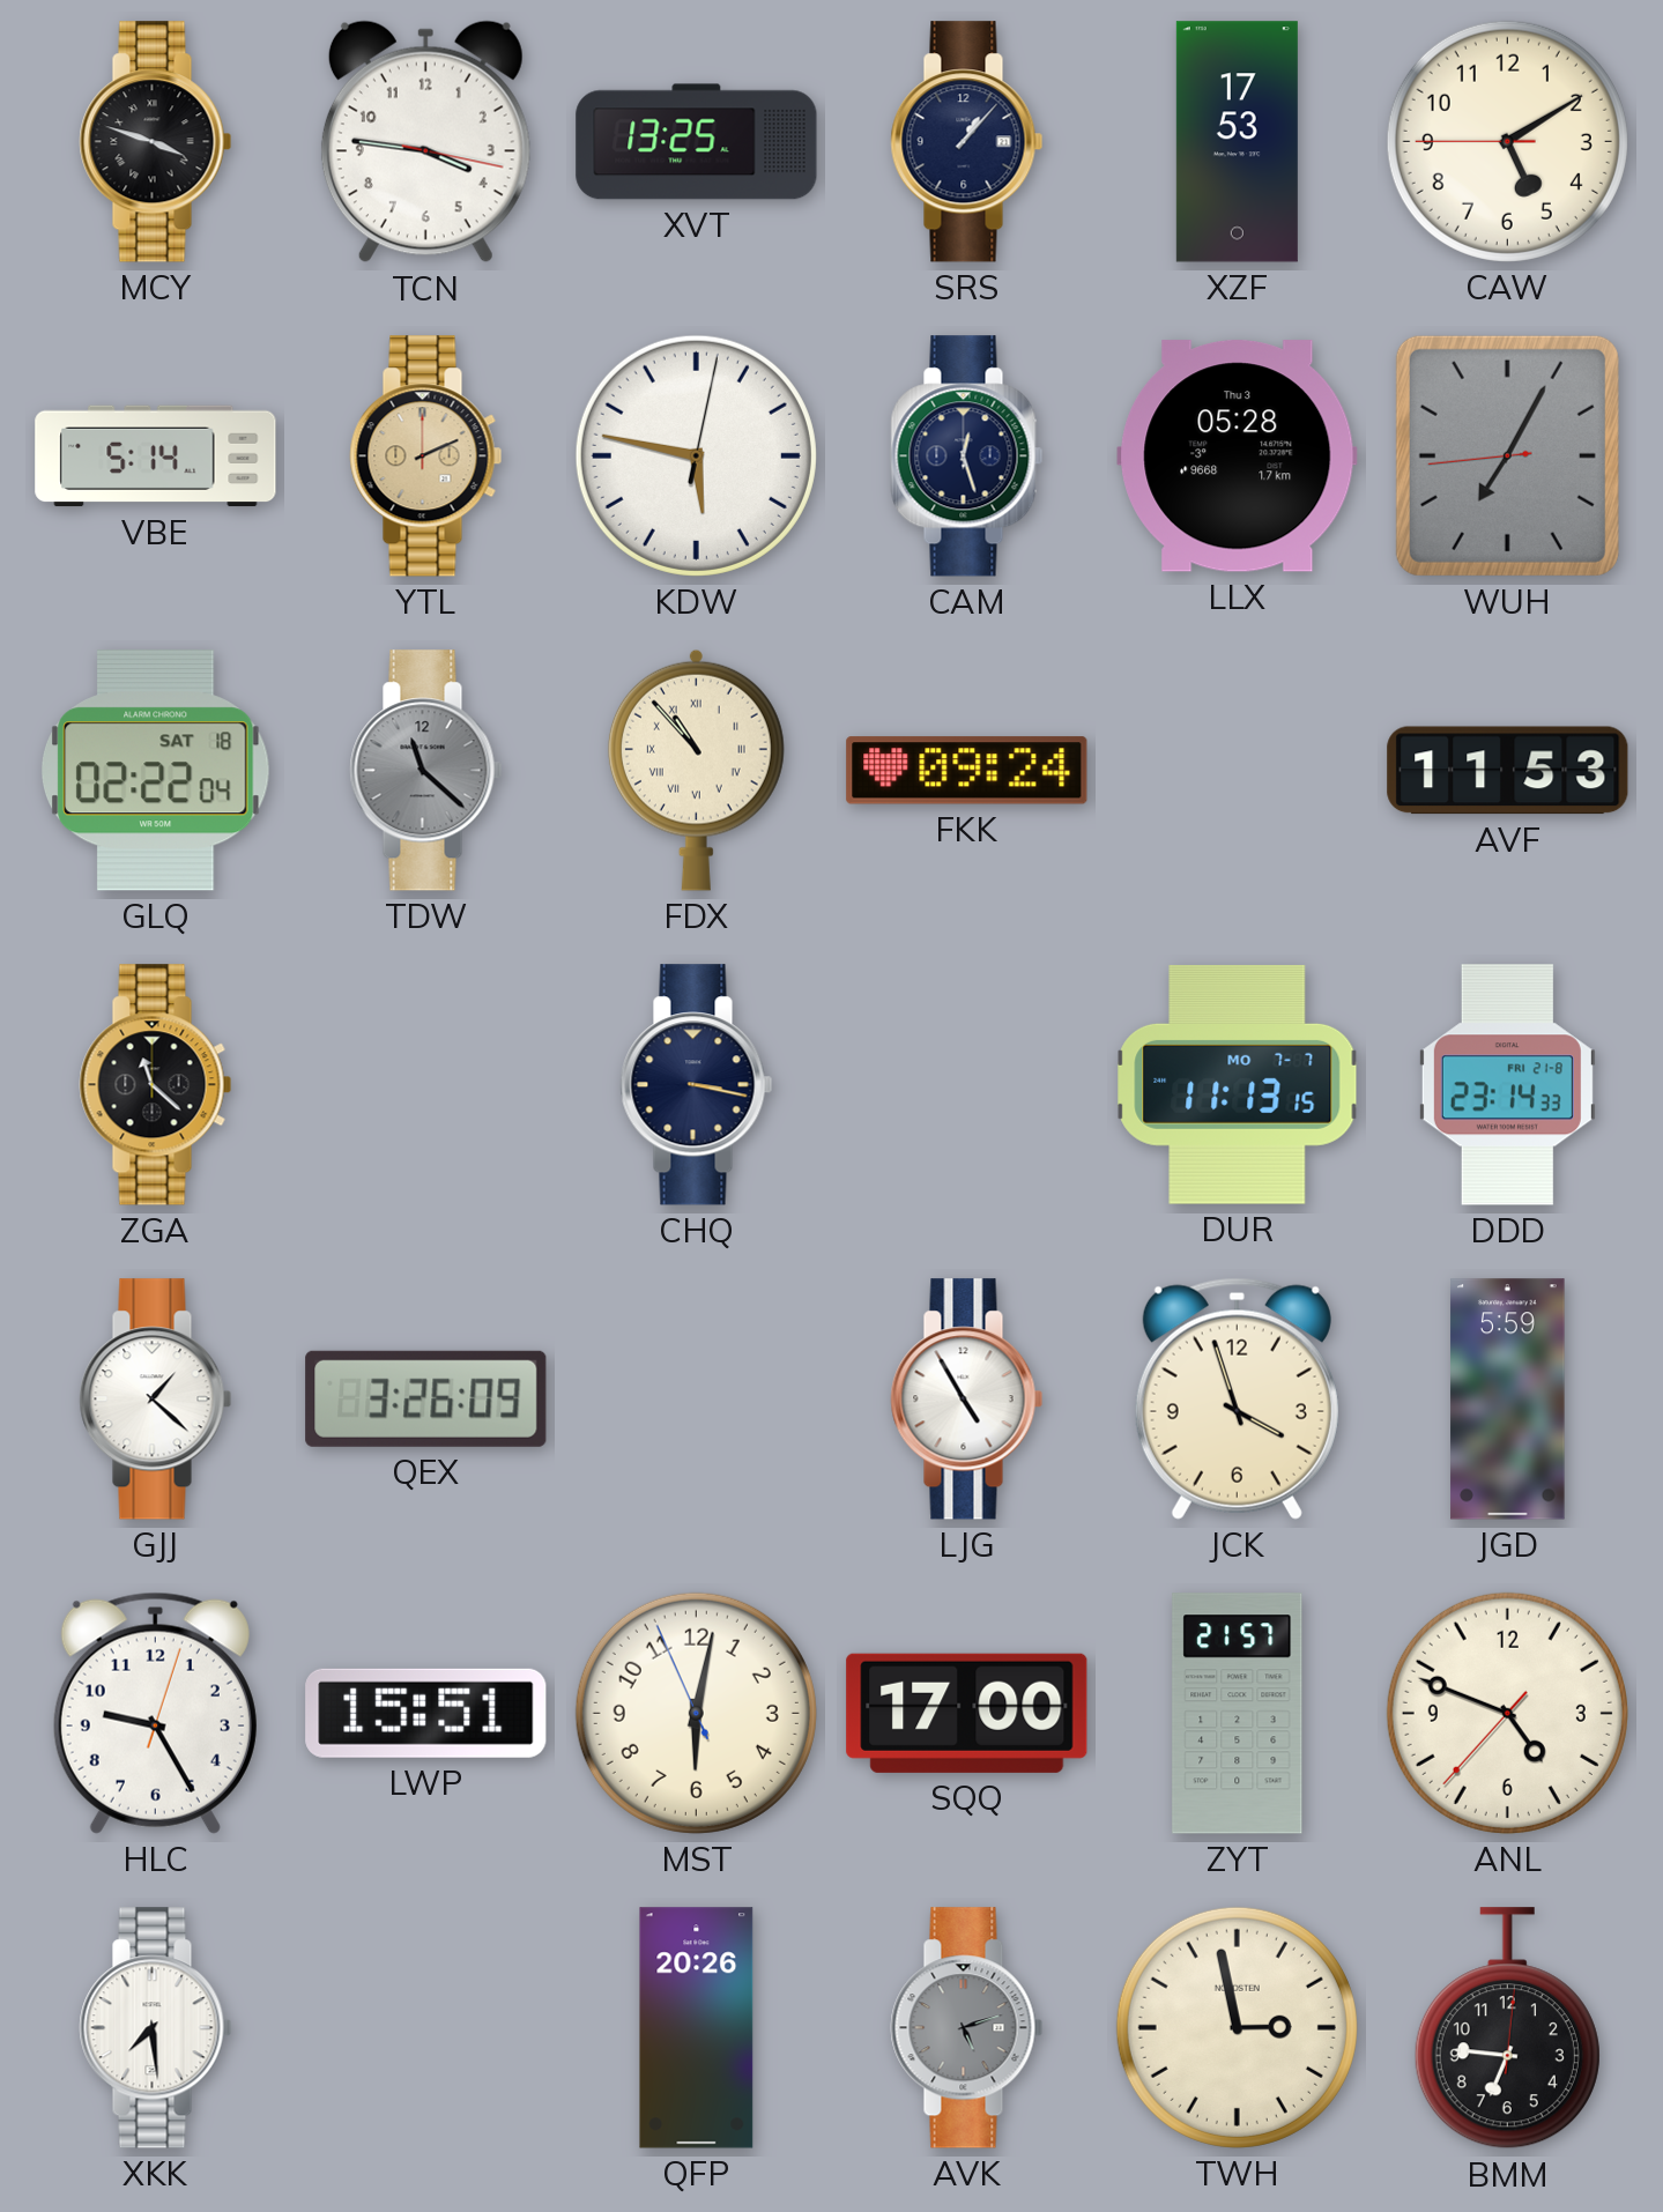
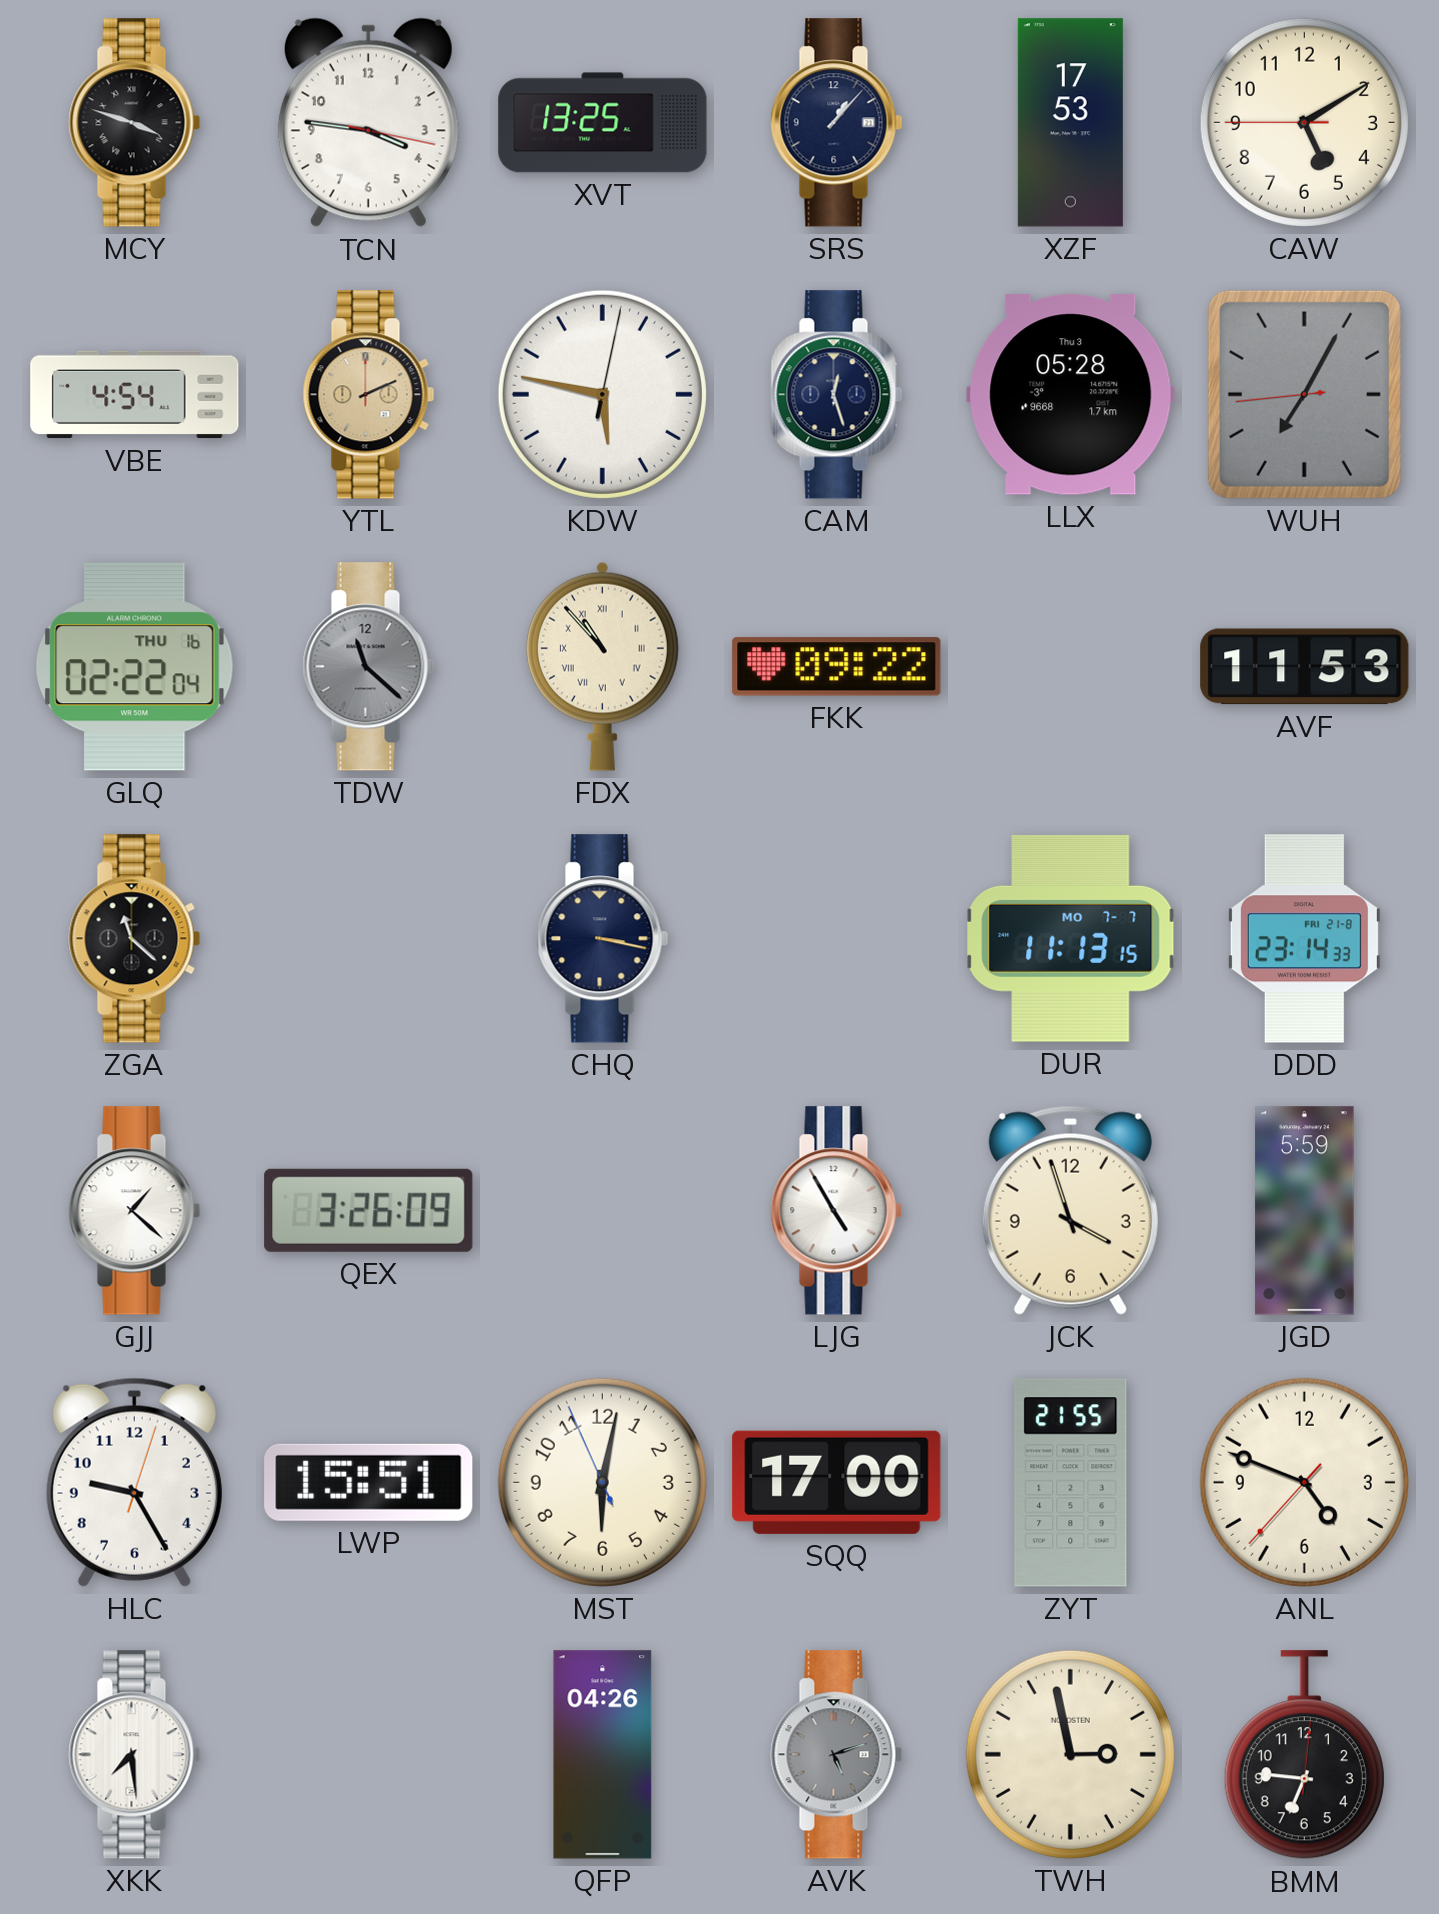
VBE: 5:14 -> 4:54 (135, 395)
GLQ date: SAT 18 -> THU 16 (135, 667)
FKK: 09:24 -> 09:22 (837, 667)
ZYT: 21:57 -> 21:55 (1071, 1483)
QFP: 20:26 -> 04:26 (603, 1755)
